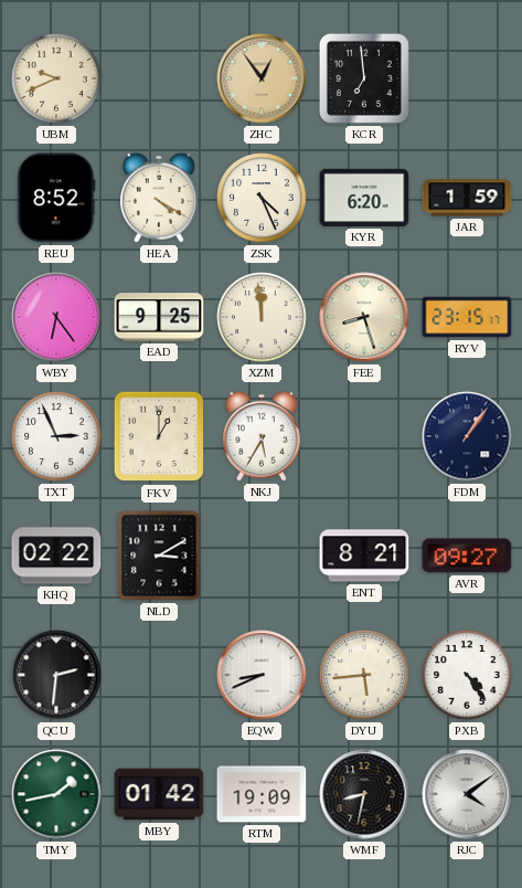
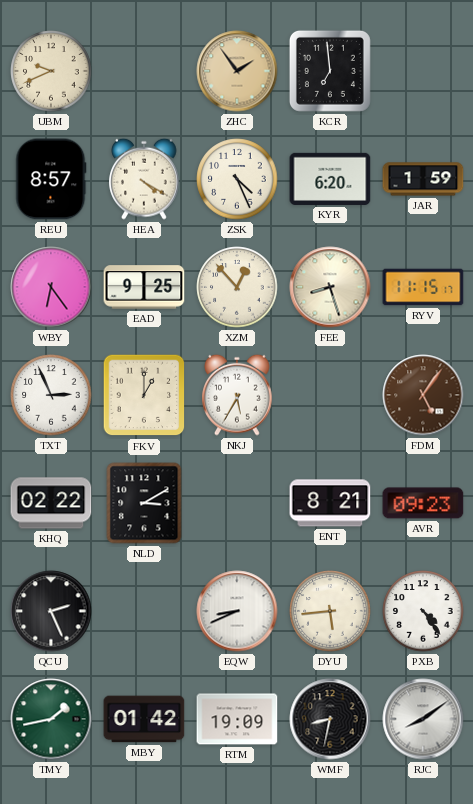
ZHC: 12:54 -> 1:54 (237, 71)
REU: 8:52 -> 8:57 (51, 179)
XZM: 11:59 -> 12:53 (237, 287)
RYV: 23:15 -> 11:15 (423, 287)
FDM: 1:06 -> 5:06 (423, 395)
FDM dial: navy -> brown (423, 395)
AVR: 09:27 -> 09:23 (423, 503)
QCU: 2:31 -> 2:26 (51, 611)
RJC: 4:09 -> 8:09 (423, 719)
